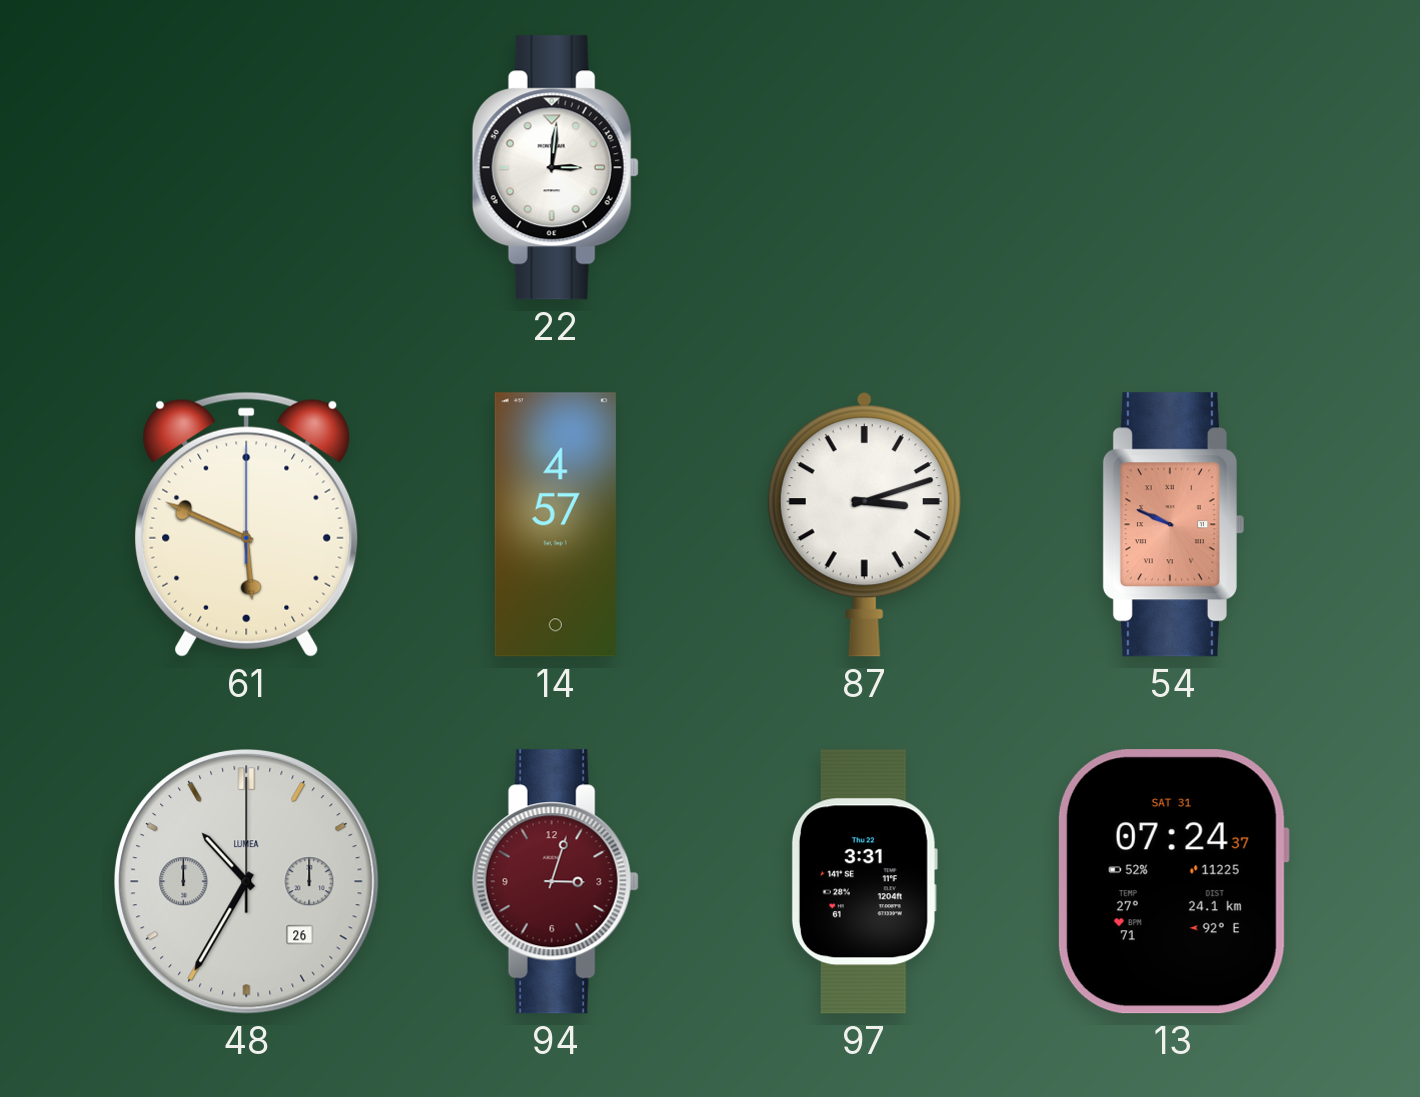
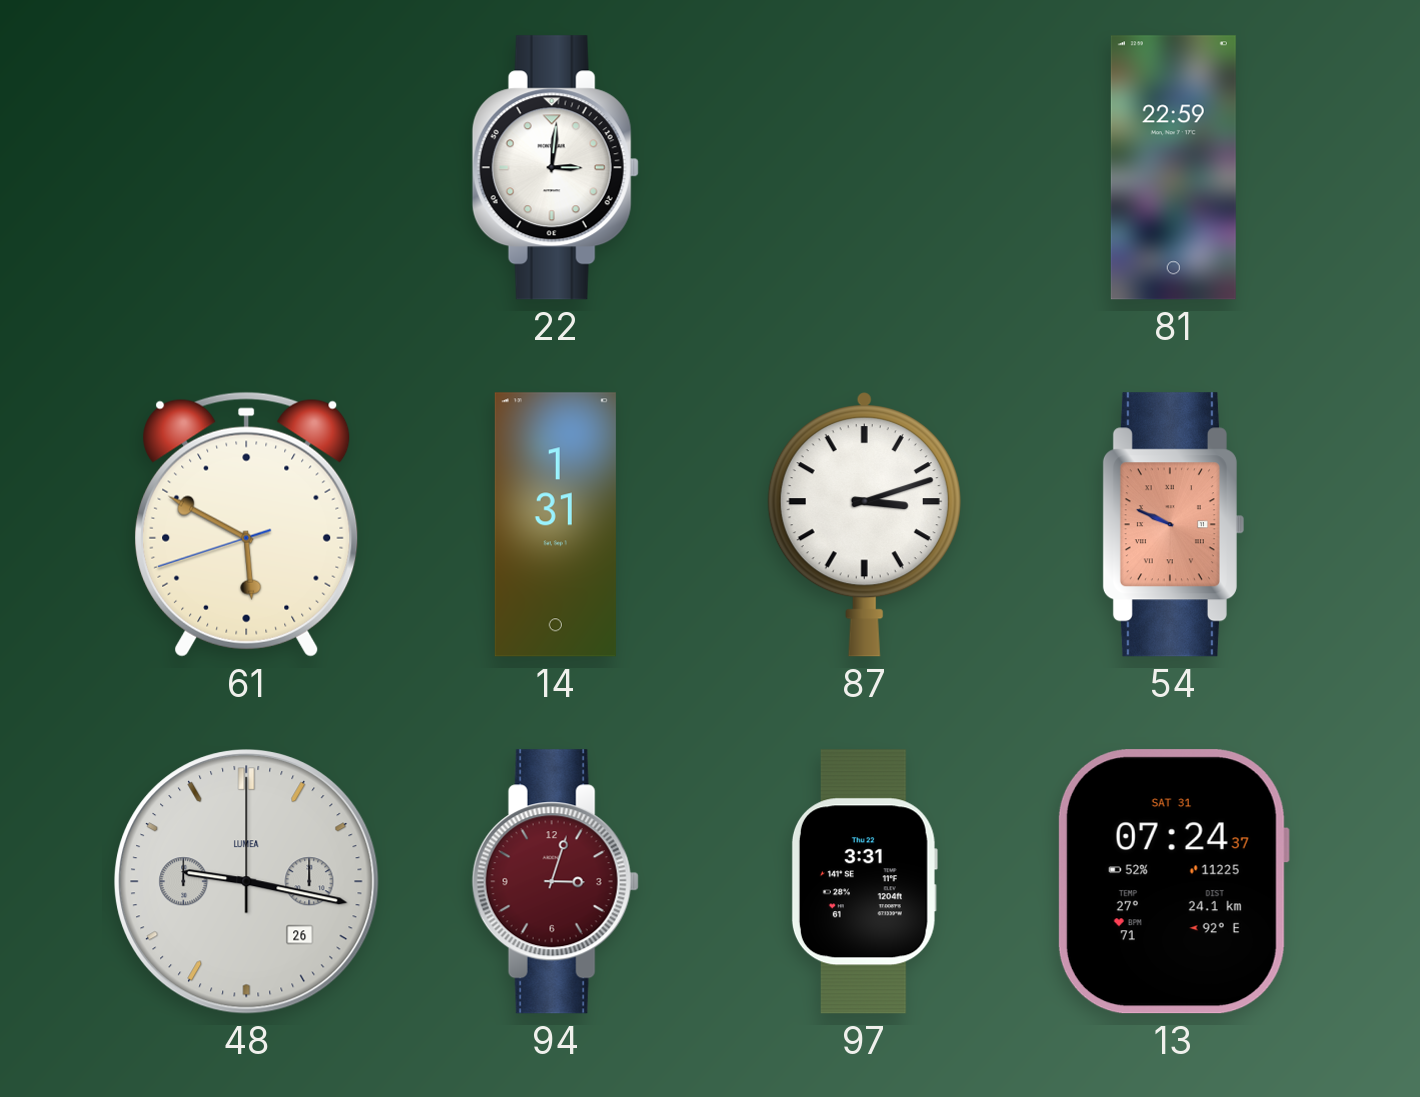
81: none -> 22:59 (1173, 168)
61: 5:49:00 -> 5:49:42 (247, 524)
14: 4:57 -> 1:31 (555, 525)
48: 10:35 -> 9:17 (247, 882)
